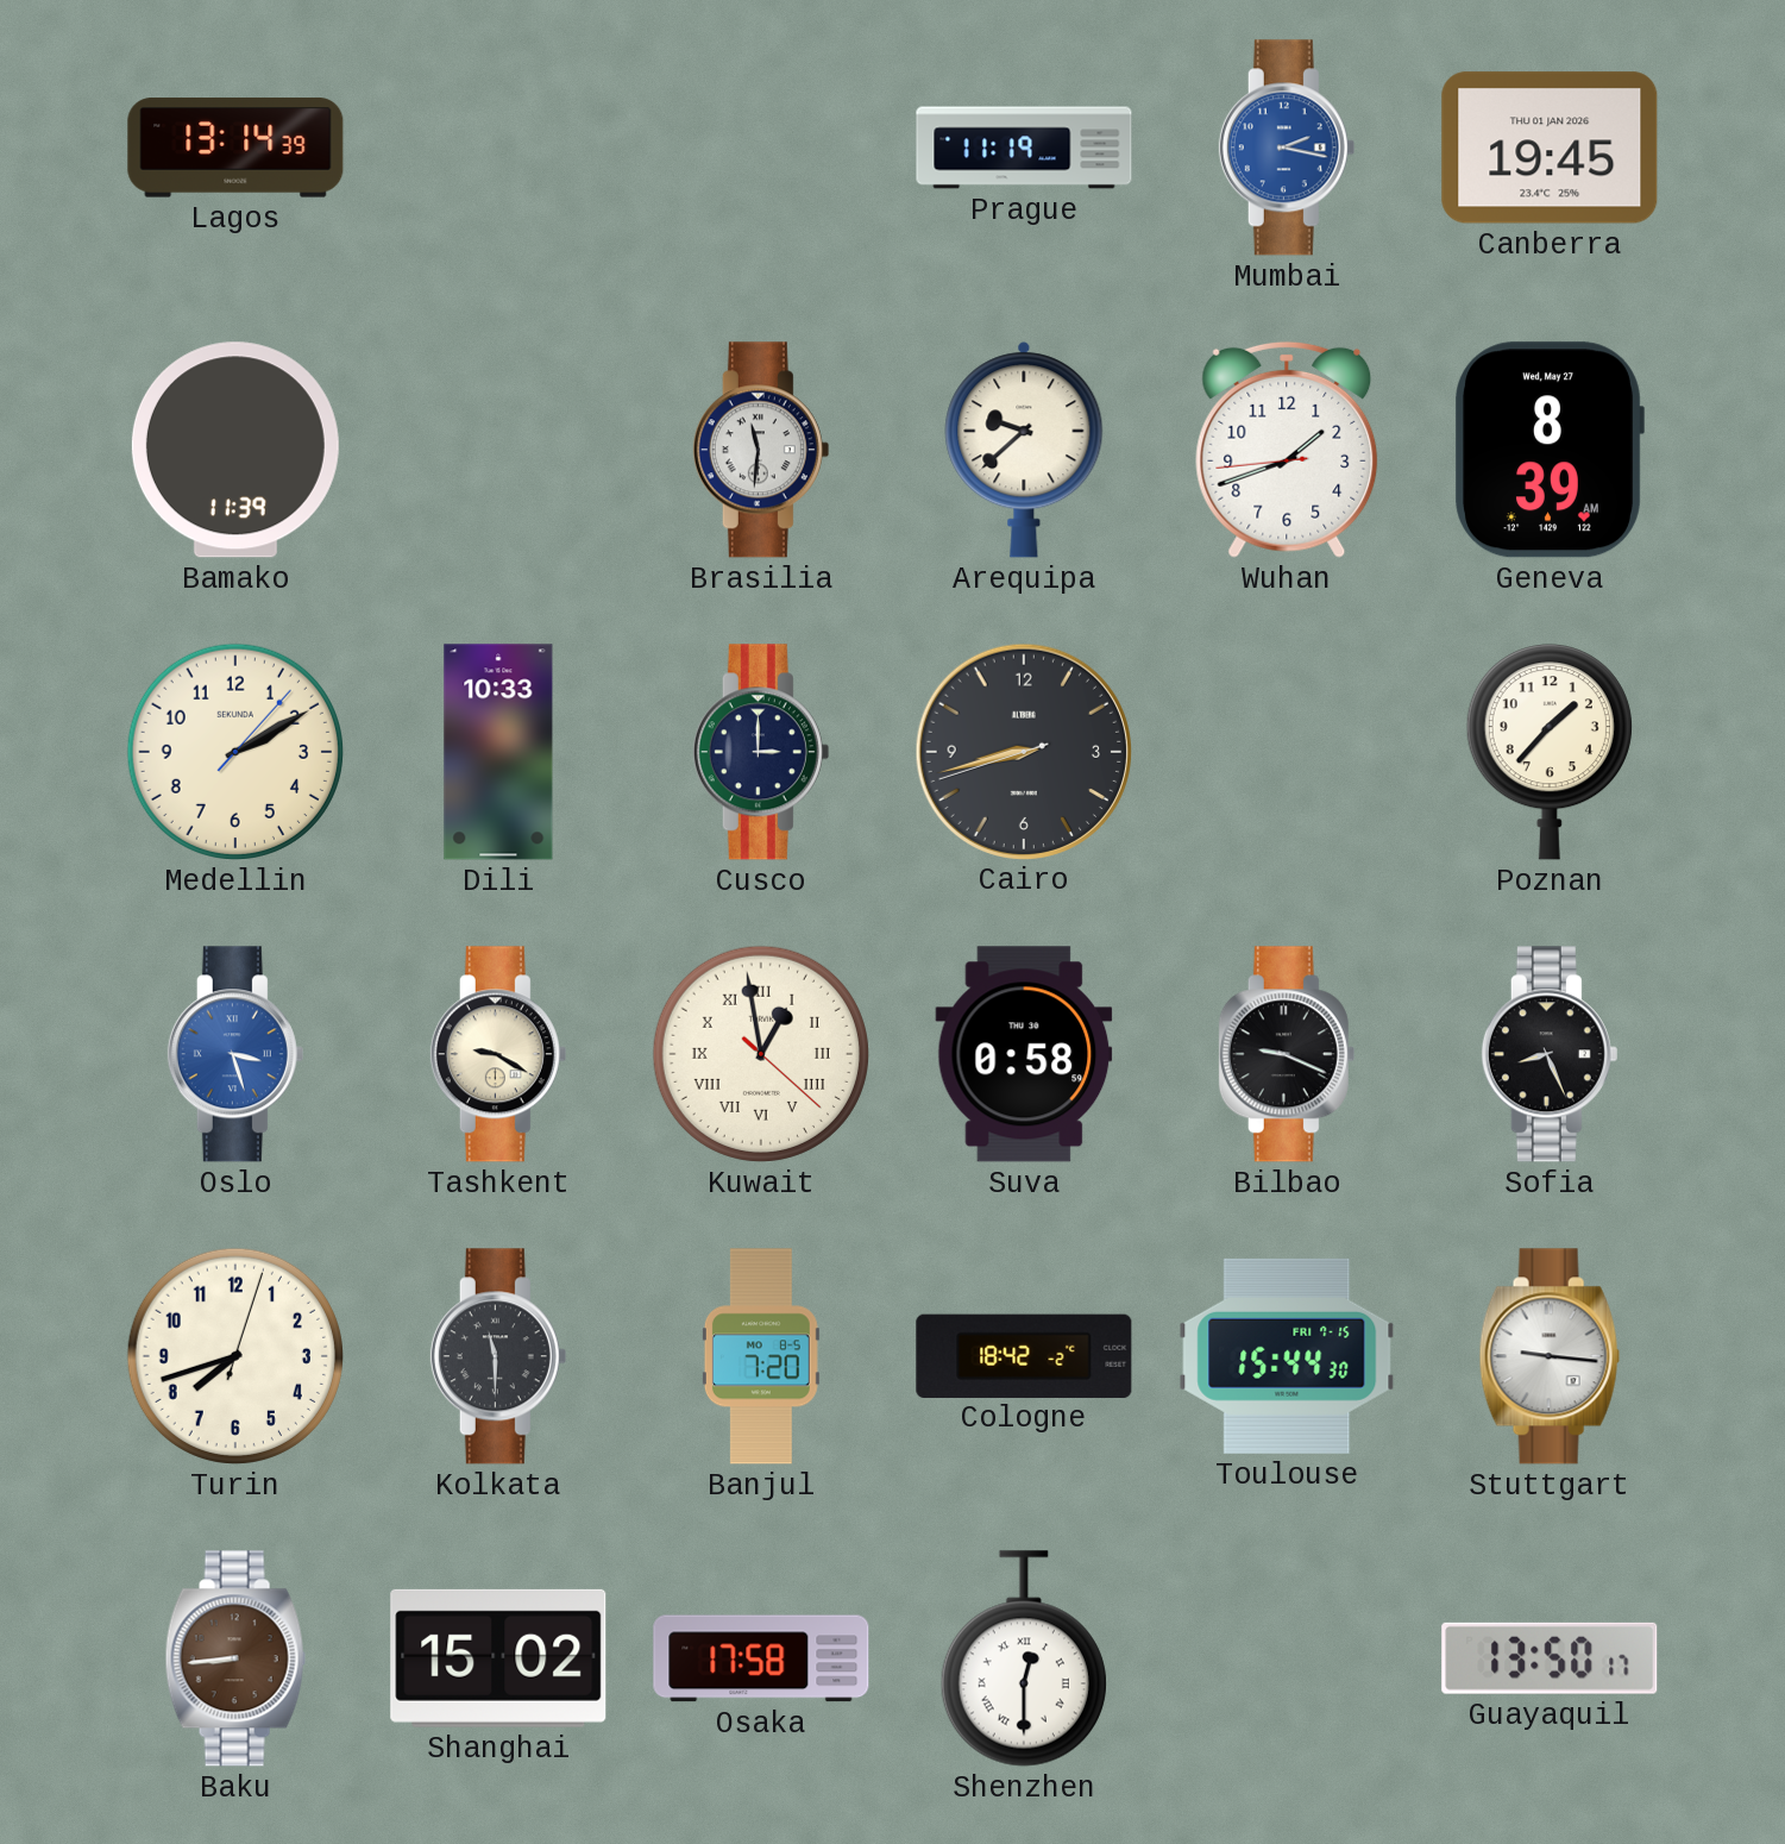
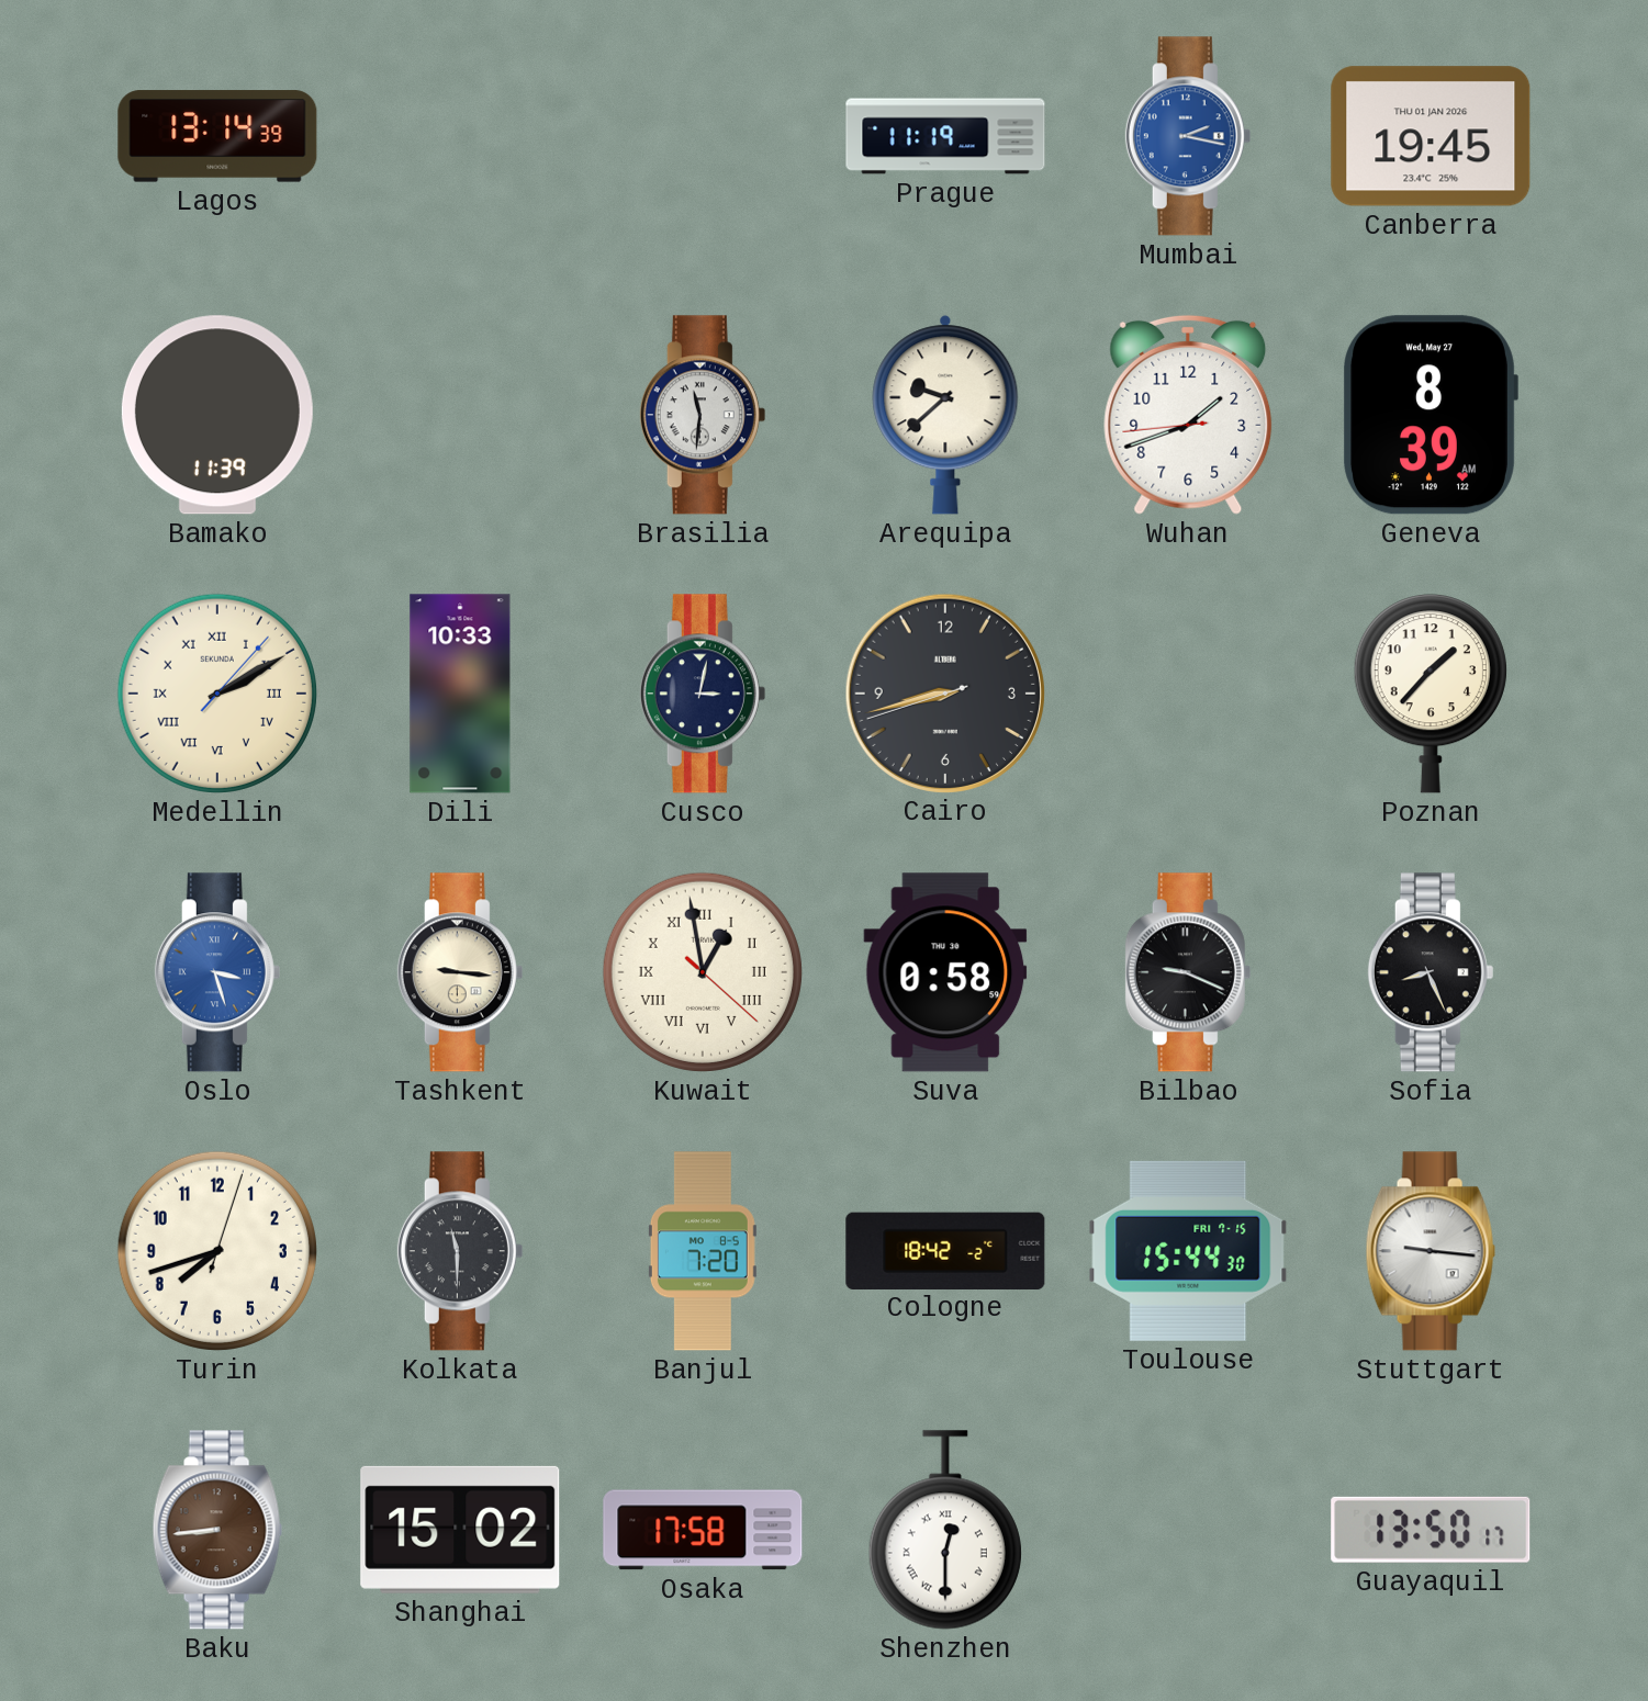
Medellin numerals: Arabic -> Roman (217, 694)
Cusco: 3:00 -> 3:02 (703, 694)
Tashkent: 9:20 -> 9:16 (460, 972)
